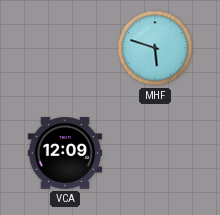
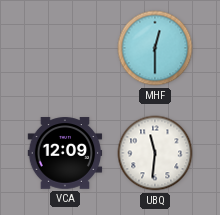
MHF: 5:48 -> 12:30 (155, 48)
UBQ: none -> 11:31 (155, 153)
